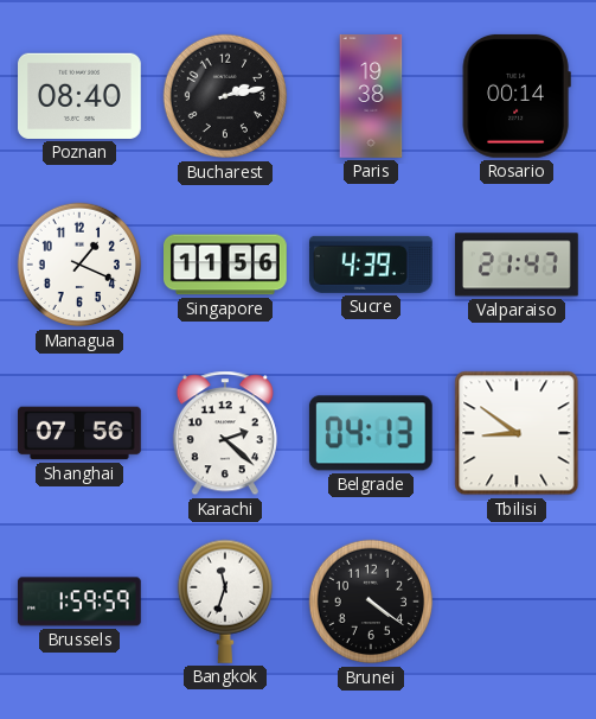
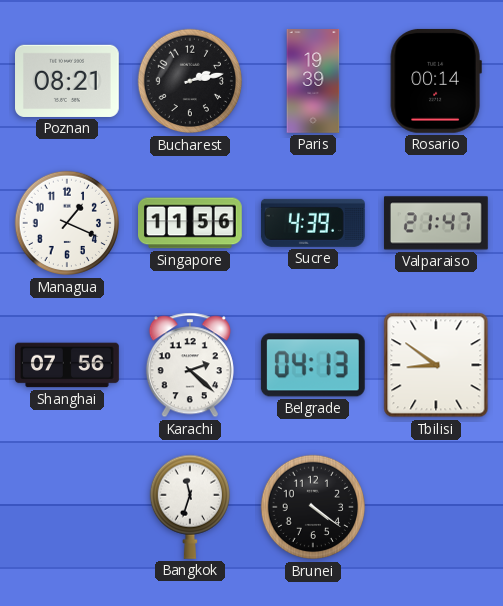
Poznan: 08:40 -> 08:21 (68, 81)
Paris: 19:38 -> 19:39 (313, 82)
Brussels: 1:59 -> none (79, 602)
